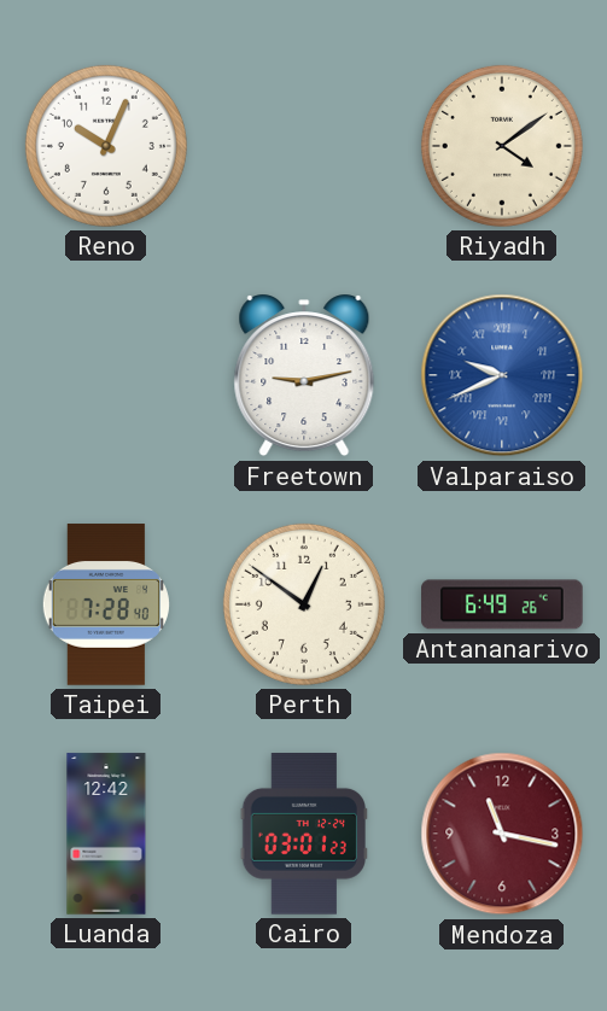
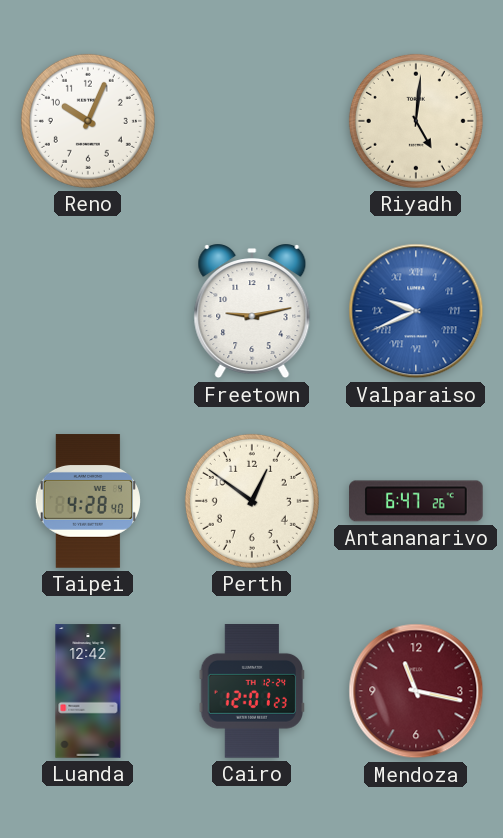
Riyadh: 4:09 -> 5:01 (416, 121)
Taipei: 7:28 -> 4:28 (87, 501)
Antananarivo: 6:49 -> 6:47 (416, 501)
Cairo: 03:01 -> 12:01 (251, 692)
